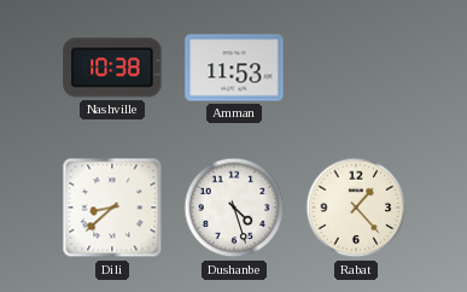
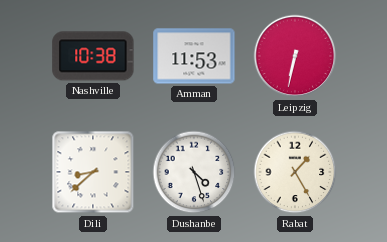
Leipzig: none -> 6:32 (295, 56)
Rabat: 1:23 -> 1:25 (295, 172)
